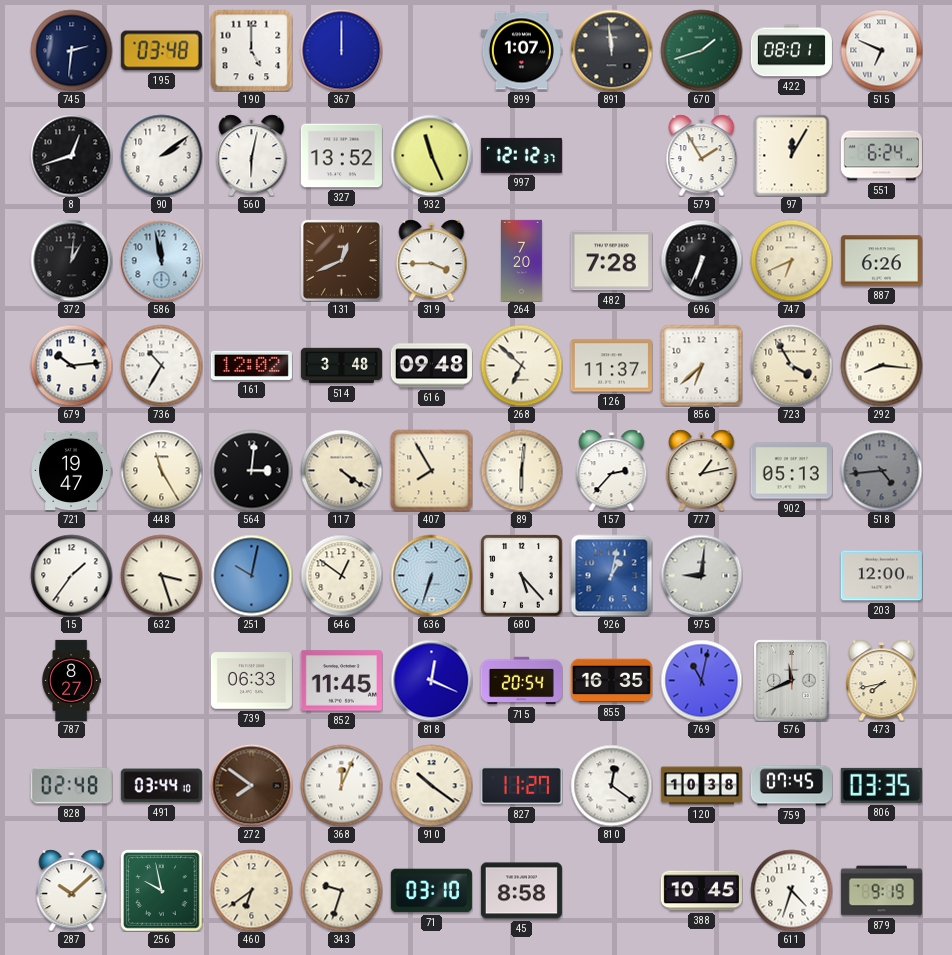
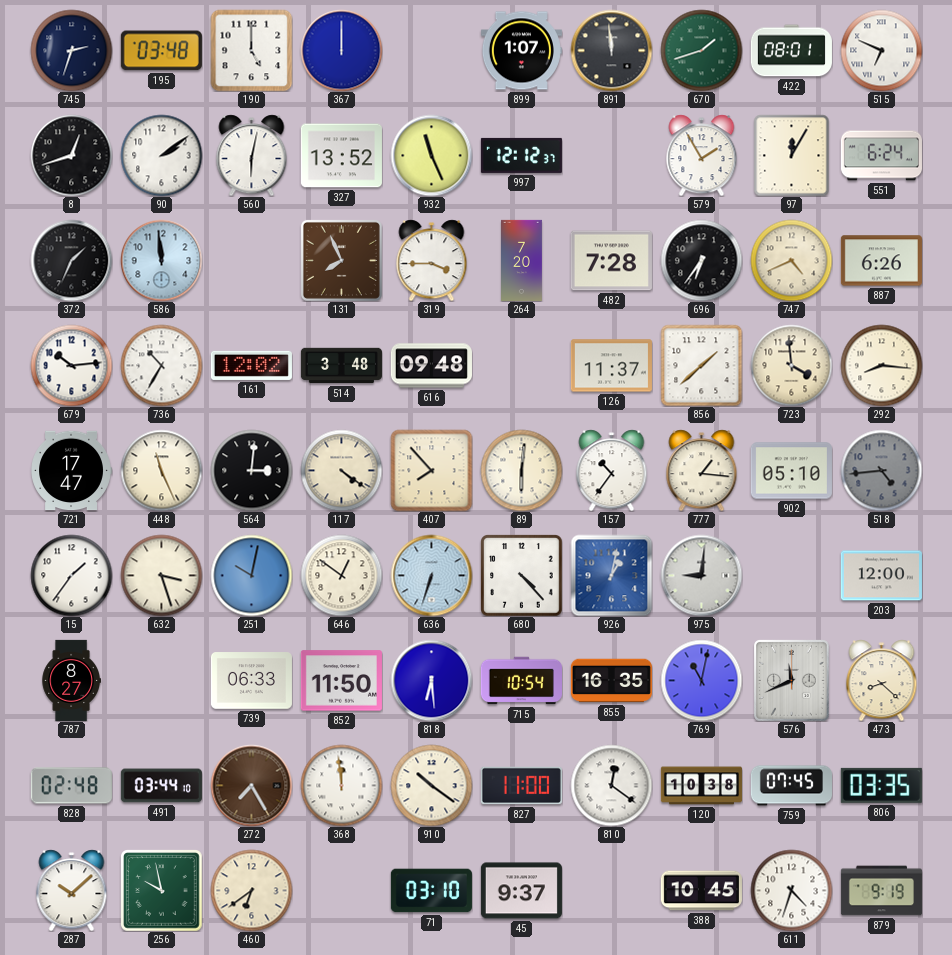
745: 2:31 -> 2:33 (71, 50)
372: 1:01 -> 1:34 (71, 260)
586: 11:58 -> 11:59 (161, 260)
131: 12:41 -> 7:56 (341, 260)
696: 6:34 -> 6:36 (701, 260)
747: 6:41 -> 4:41 (791, 260)
268: 6:52 -> none (521, 365)
856: 6:38 -> 1:38 (701, 365)
723: 3:55 -> 3:59 (791, 365)
721: 19:47 -> 17:47 (71, 471)
448: 11:25 -> 11:26 (161, 470)
407: 7:55 -> 7:53 (431, 470)
157: 2:37 -> 10:36 (612, 470)
777: 1:13 -> 1:16 (702, 470)
902: 05:13 -> 05:10 (791, 471)
680: 5:23 -> 4:23 (521, 575)
852: 11:45 -> 11:50 (341, 681)
818: 12:19 -> 6:29 (431, 680)
715: 20:54 -> 10:54 (521, 681)
473: 7:43 -> 8:22 (882, 680)
272: 7:51 -> 7:25 (251, 785)
368: 12:04 -> 11:59 (341, 785)
827: 11:27 -> 11:00 (521, 786)
343: 9:33 -> none (341, 890)
45: 8:58 -> 9:37 (521, 891)
